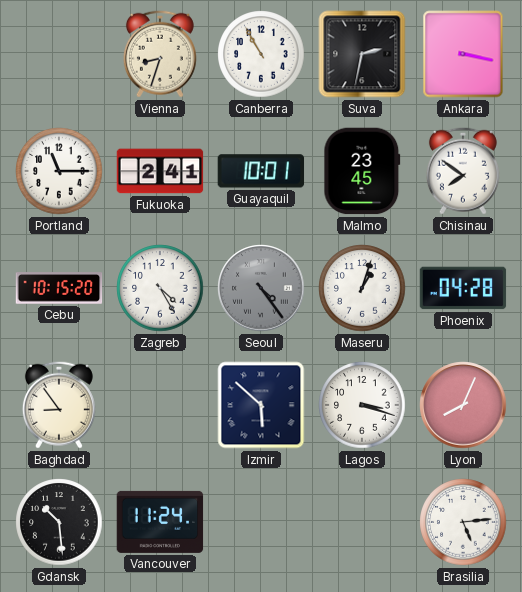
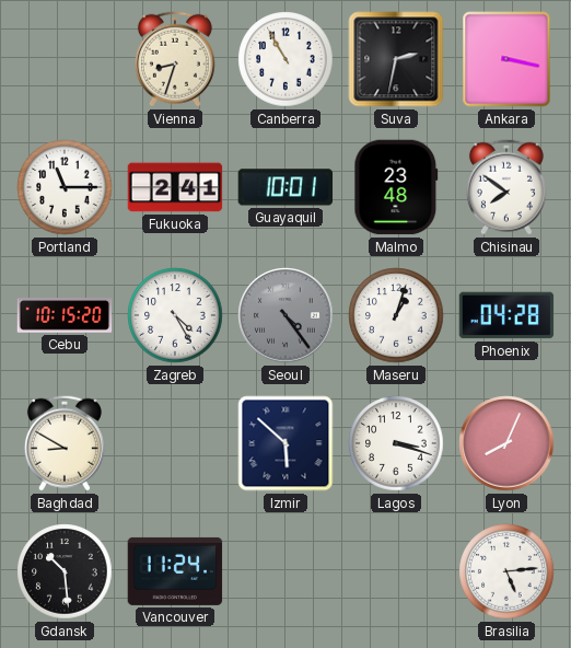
Malmo: 23:45 -> 23:48 (396, 187)
Baghdad: 8:54 -> 8:50 (65, 443)
